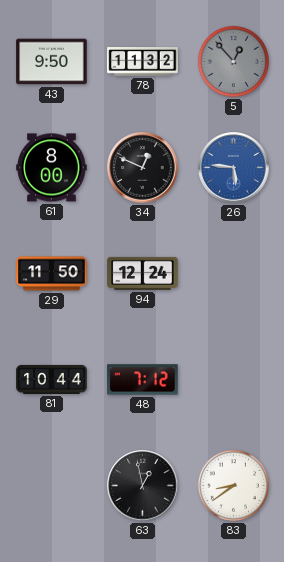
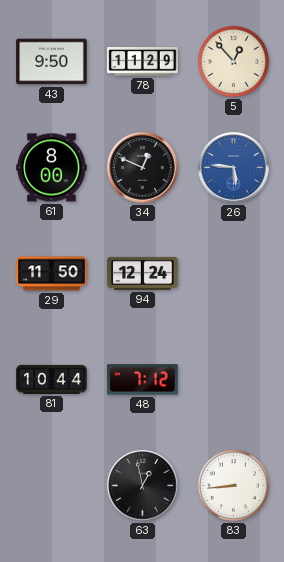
78: 11:32 -> 11:29 (143, 62)
5 dial: grey -> cream (233, 61)
83: 8:39 -> 8:44 (233, 485)
